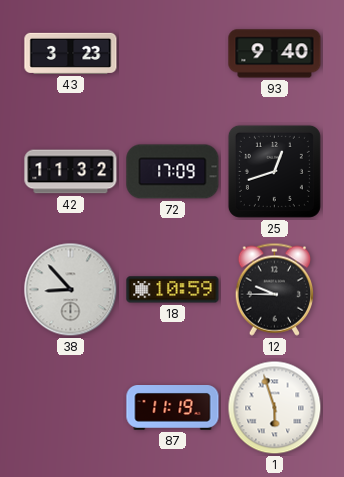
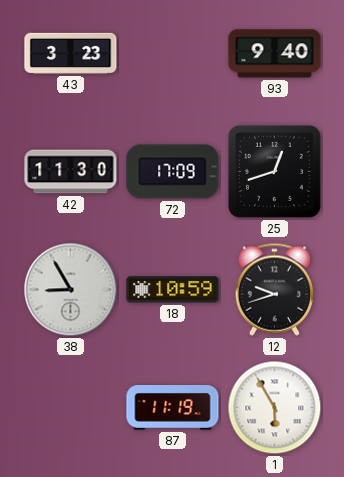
42: 11:32 -> 11:30 (71, 172)
38: 8:53 -> 8:55 (71, 290)
12: 9:45 -> 9:42 (274, 289)
1: 5:57 -> 5:55 (275, 408)
